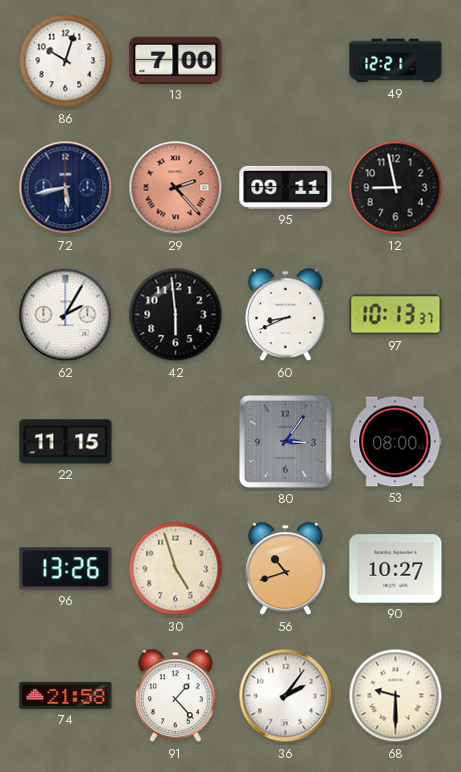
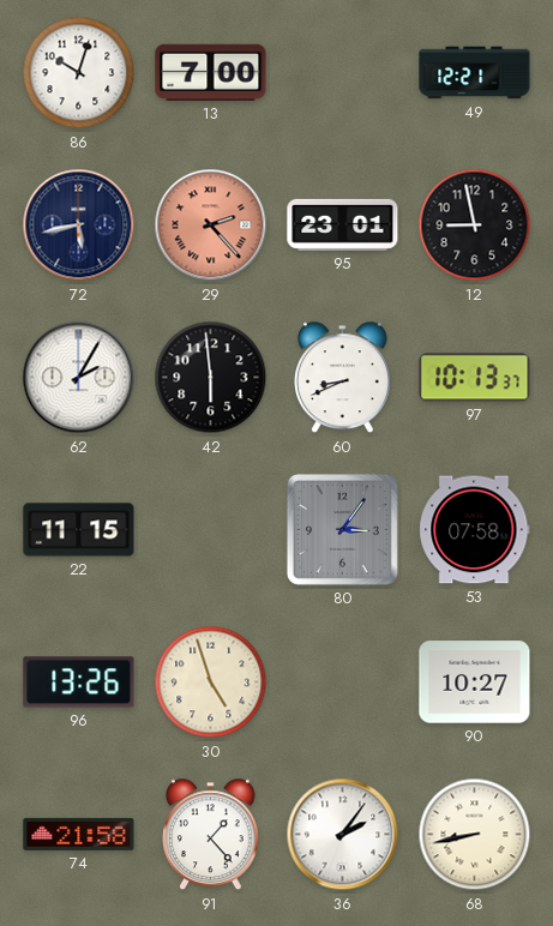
95: 09:11 -> 23:01 (343, 224)
53: 08:00 -> 07:58 (475, 530)
56: 10:42 -> none (286, 569)
68: 9:30 -> 8:43 (475, 835)
